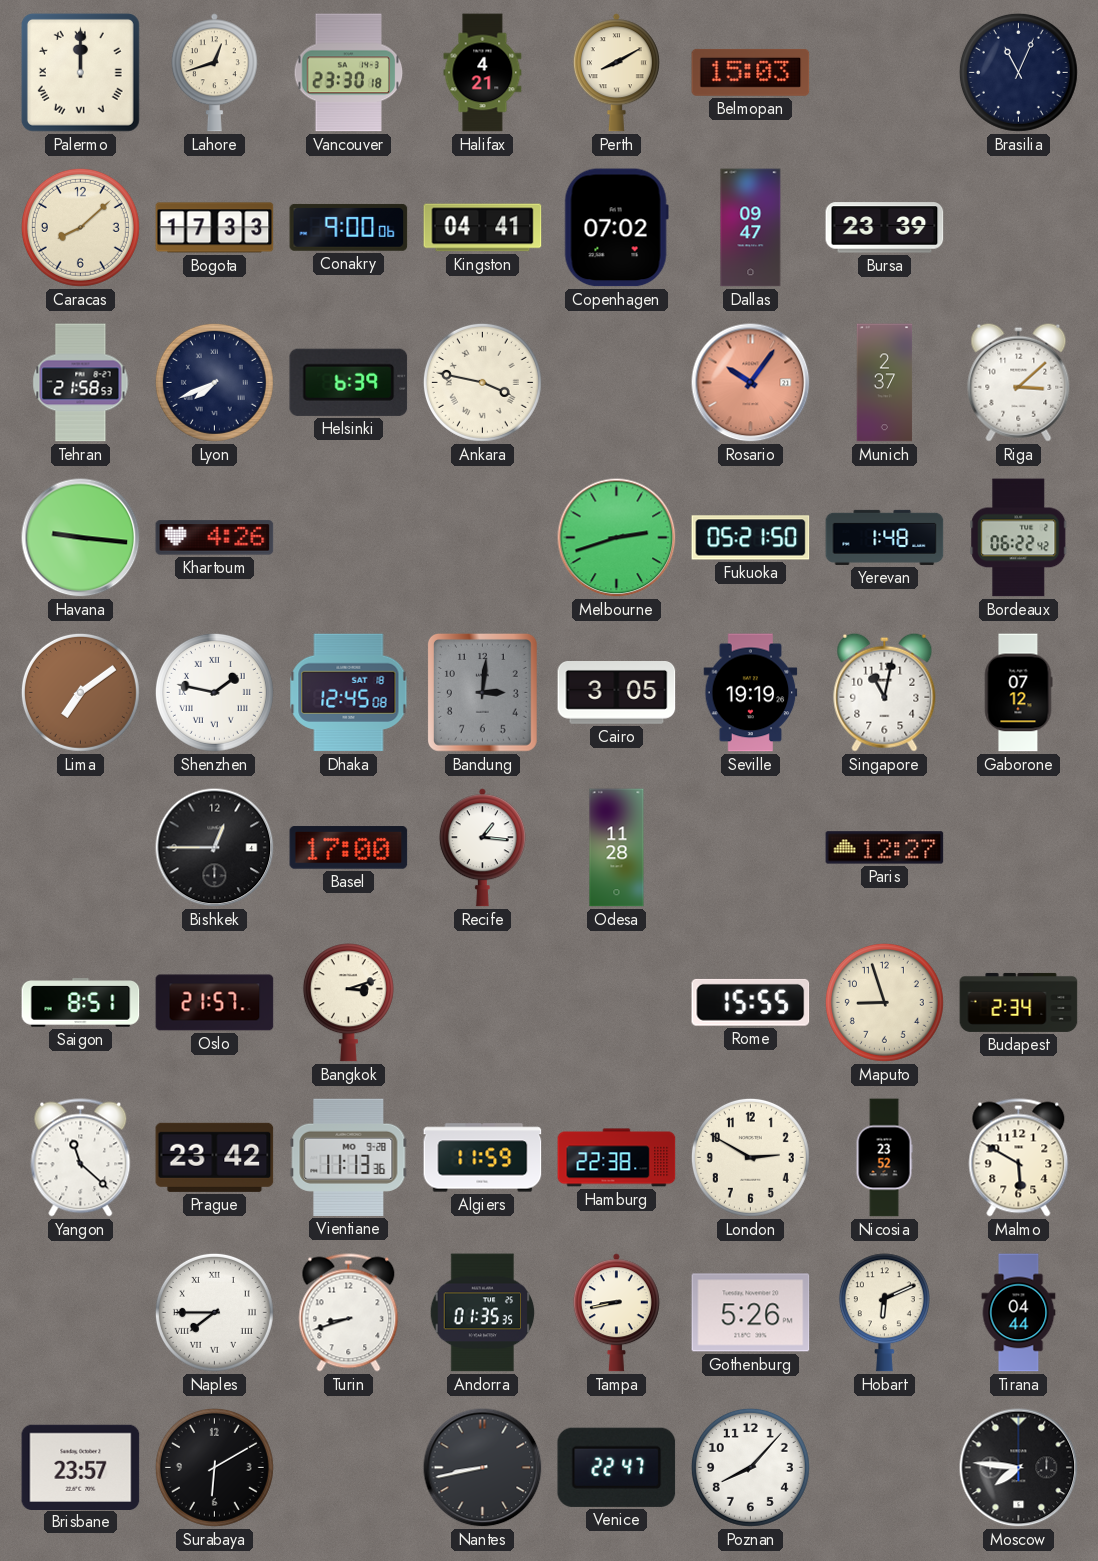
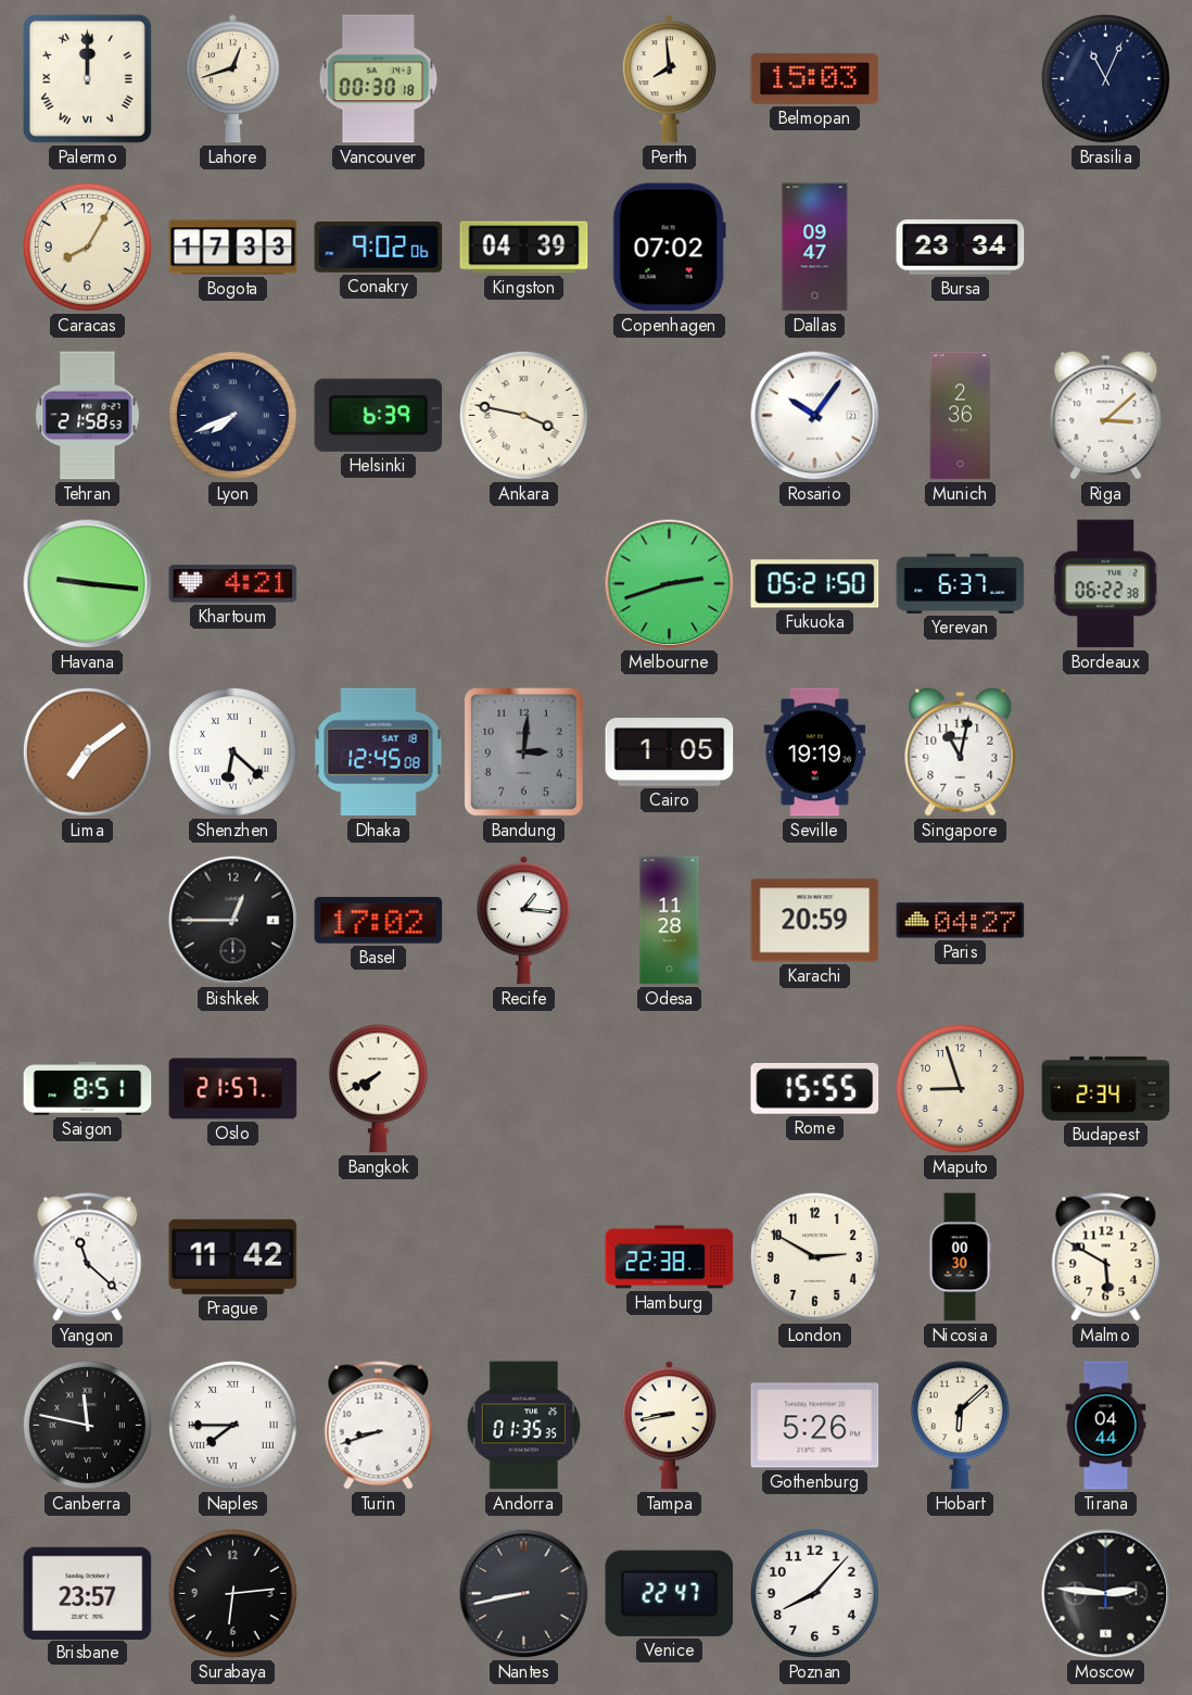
Vancouver: 23:30 -> 00:30 (379, 79)
Halifax: 4:21 -> none (483, 73)
Perth: 8:10 -> 7:59 (669, 79)
Caracas: 8:08 -> 8:05 (87, 246)
Conakry: 9:00 -> 9:02 (379, 246)
Kingston: 04:41 -> 04:39 (524, 248)
Bursa: 23:39 -> 23:34 (961, 248)
Rosario dial: salmon -> white (815, 416)
Munich: 2:37 -> 2:36 (961, 416)
Khartoum: 4:26 -> 4:21 (233, 584)
Yerevan: 1:48 -> 6:37 (961, 583)
Bordeaux: 06:22:42 -> 06:22:38 (1106, 584)
Shenzhen: 1:47 -> 6:22 (232, 751)
Cairo: 3:05 -> 1:05 (670, 752)
Gaborone: 07:12 -> none (1018, 693)
Basel: 17:00 -> 17:02 (379, 921)
Karachi: none -> 20:59 (815, 921)
Paris: 12:27 -> 04:27 (961, 921)
Bangkok: 3:12 -> 7:40 (378, 1089)
Prague: 23:42 -> 11:42 (233, 1256)
Vientiane: 11:13 -> none (349, 1157)
Algiers: 11:59 -> none (483, 1158)
Nicosia: 23:52 -> 00:30 (960, 1257)
Canberra: none -> 11:47 (87, 1425)
Hobart: 6:11 -> 6:08 (960, 1426)
Surabaya: 6:10 -> 6:14 (232, 1593)
Moscow: 7:46 -> 2:46 (1106, 1594)
